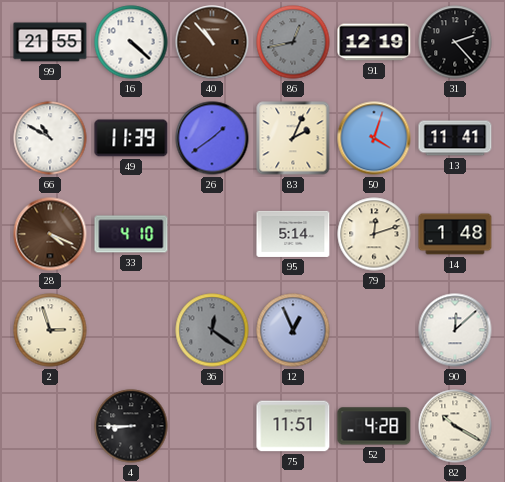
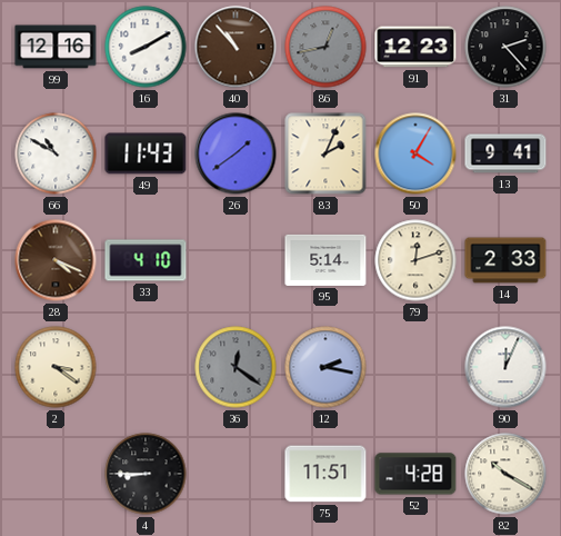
99: 21:55 -> 12:16 (56, 47)
16: 4:22 -> 8:10 (146, 47)
91: 12:19 -> 12:23 (415, 47)
49: 11:39 -> 11:43 (146, 153)
50: 4:03 -> 4:05 (415, 153)
13: 11:41 -> 9:41 (505, 153)
14: 1:48 -> 2:33 (505, 260)
2: 2:57 -> 3:21 (56, 367)
12: 12:56 -> 2:17 (325, 367)
90: 12:08 -> 12:04 (505, 367)
